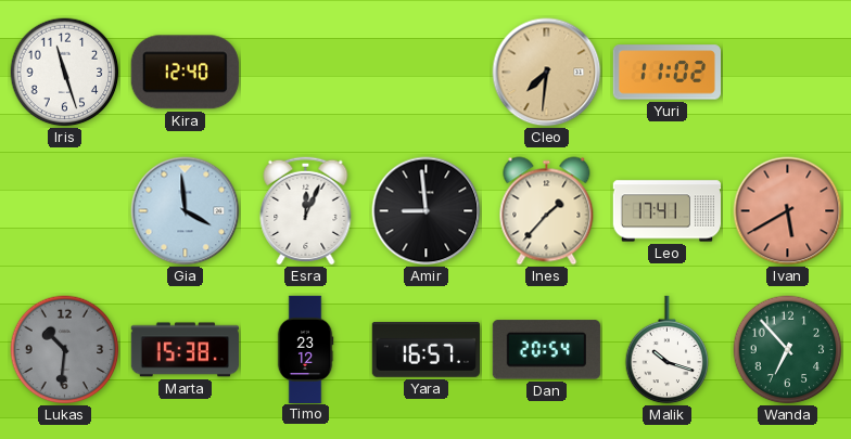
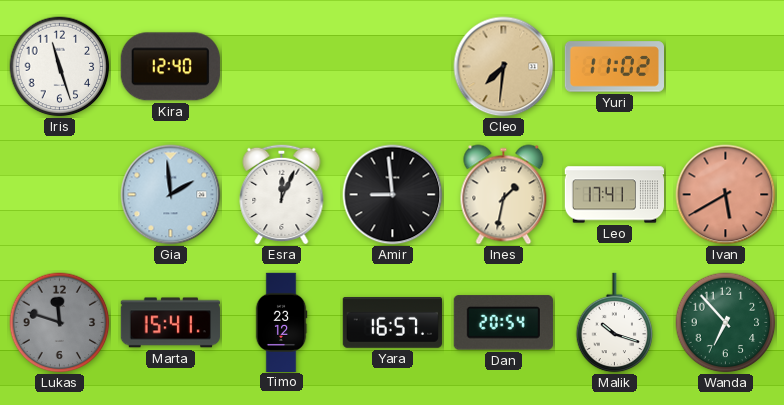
Gia: 3:59 -> 1:59 (171, 195)
Ines: 1:37 -> 1:32 (504, 195)
Lukas: 10:31 -> 11:48 (60, 323)
Marta: 15:38 -> 15:41 (170, 323)
